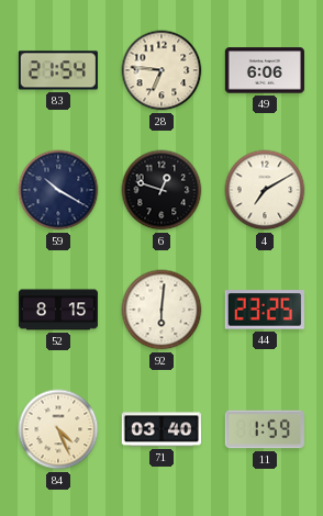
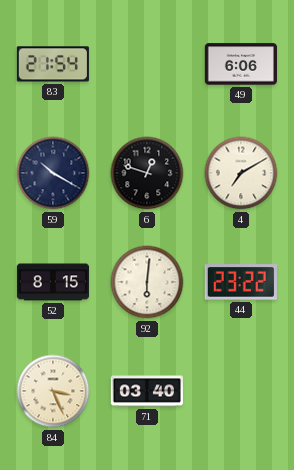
28: 6:46 -> none (161, 70)
44: 23:25 -> 23:22 (241, 282)
84: 4:26 -> 3:26 (53, 391)
11: 1:59 -> none (265, 429)
